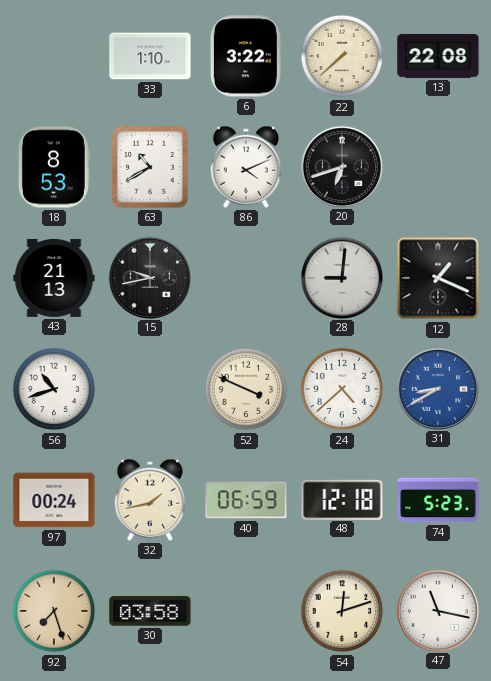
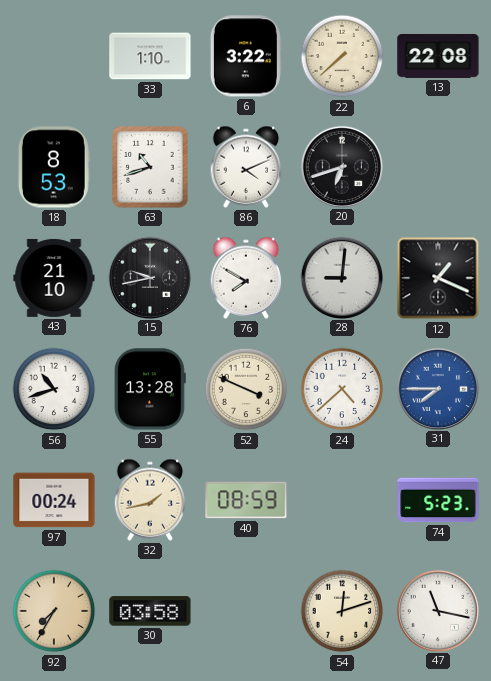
63: 10:40 -> 10:42 (150, 167)
43: 21:13 -> 21:10 (54, 278)
76: none -> 7:50 (246, 278)
55: none -> 13:28 (150, 389)
31: 8:40 -> 7:45 (437, 388)
40: 06:59 -> 08:59 (246, 500)
48: 12:18 -> none (342, 499)
92: 7:27 -> 7:35 (54, 611)
